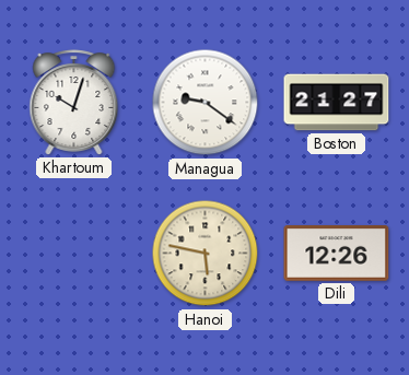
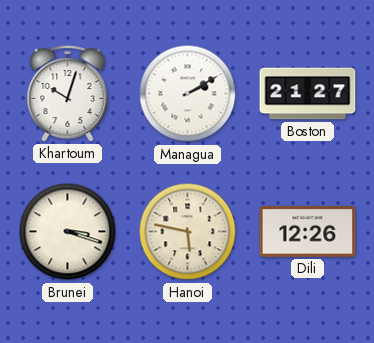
Managua: 9:21 -> 2:10 (188, 94)
Brunei: none -> 3:18 (68, 232)
